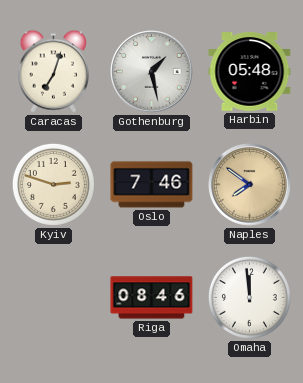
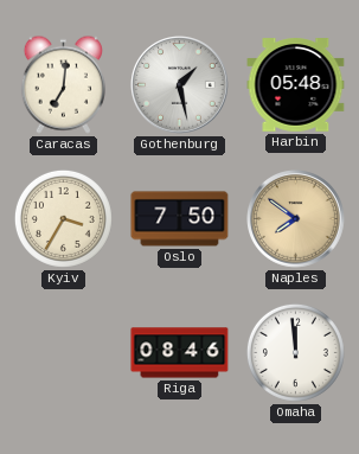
Caracas: 7:03 -> 7:01 (63, 84)
Kyiv: 2:48 -> 3:35 (63, 218)
Oslo: 7:46 -> 7:50 (180, 219)
